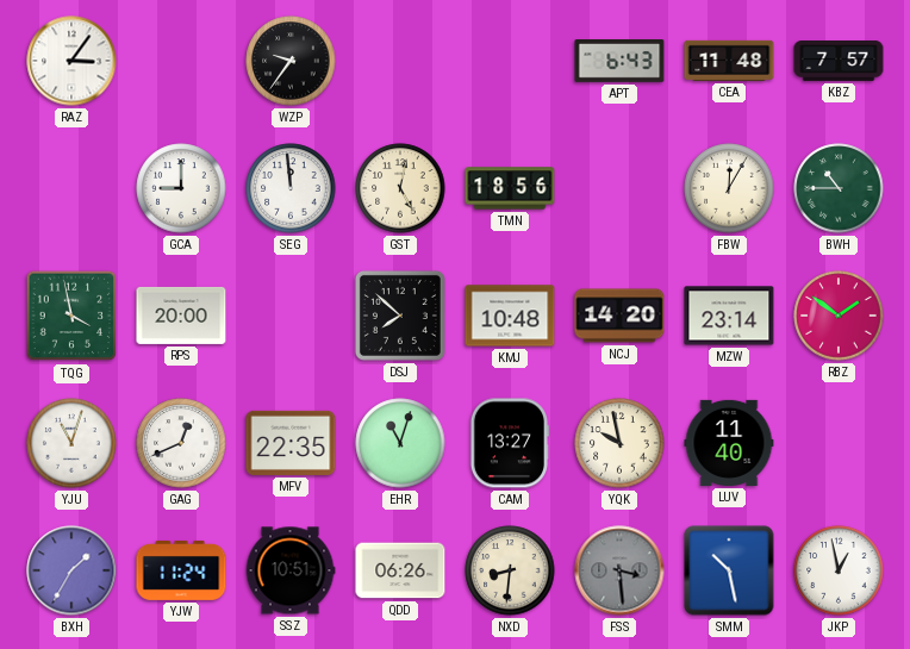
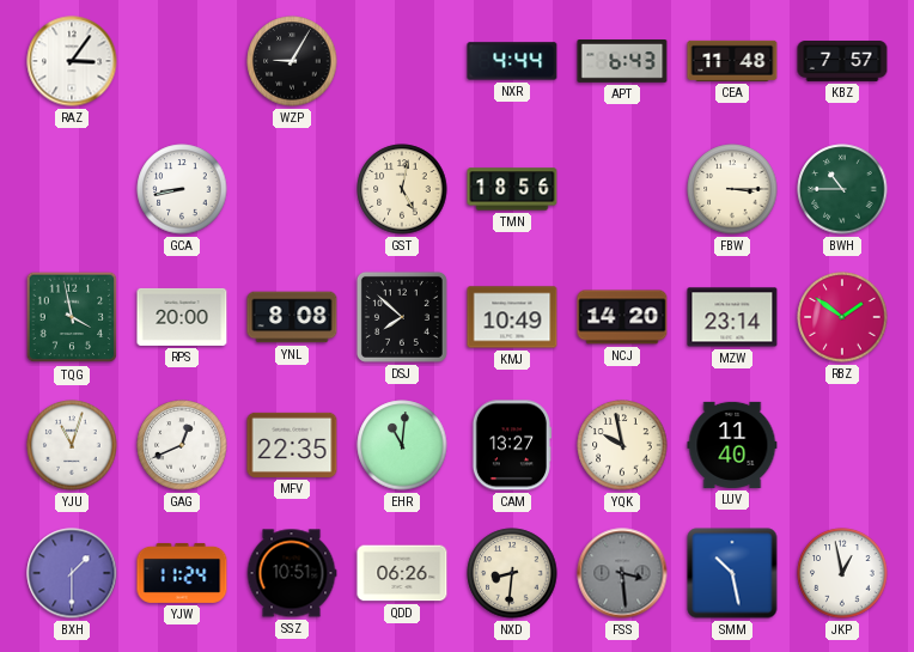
WZP: 9:36 -> 9:05 (292, 61)
NXR: none -> 4:44 (512, 61)
GCA: 9:00 -> 8:43 (182, 189)
SEG: 11:59 -> none (291, 188)
FBW: 12:05 -> 3:15 (732, 189)
YNL: none -> 8:08 (292, 317)
KMJ: 10:48 -> 10:49 (512, 317)
EHR: 11:03 -> 11:01 (402, 445)
BXH: 1:35 -> 1:30 (72, 573)
